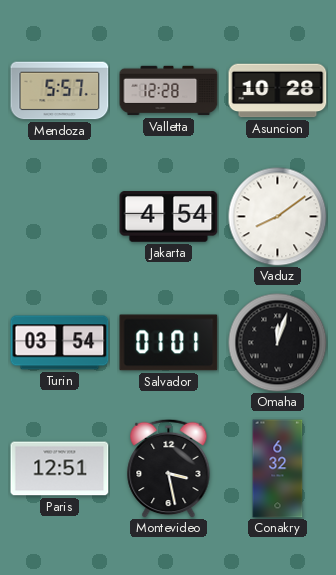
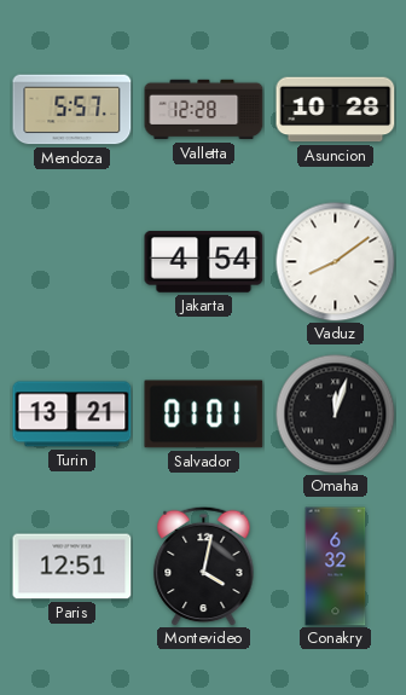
Turin: 03:54 -> 13:21 (72, 415)
Montevideo: 3:28 -> 4:02 (204, 566)
